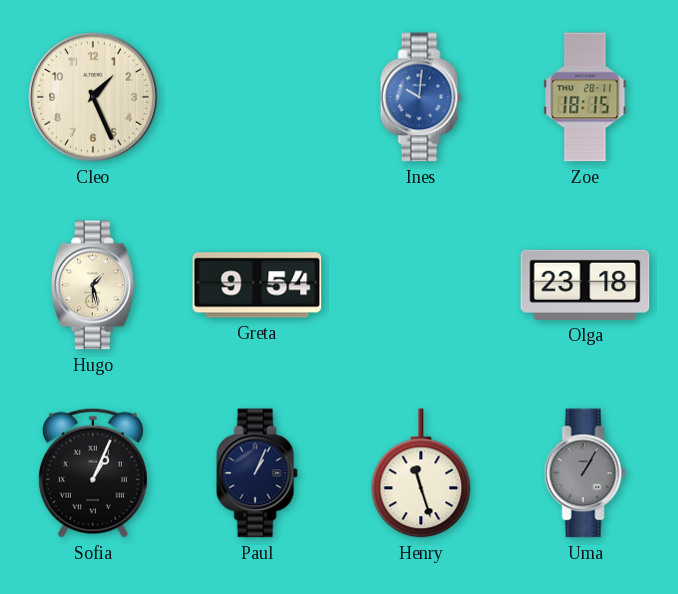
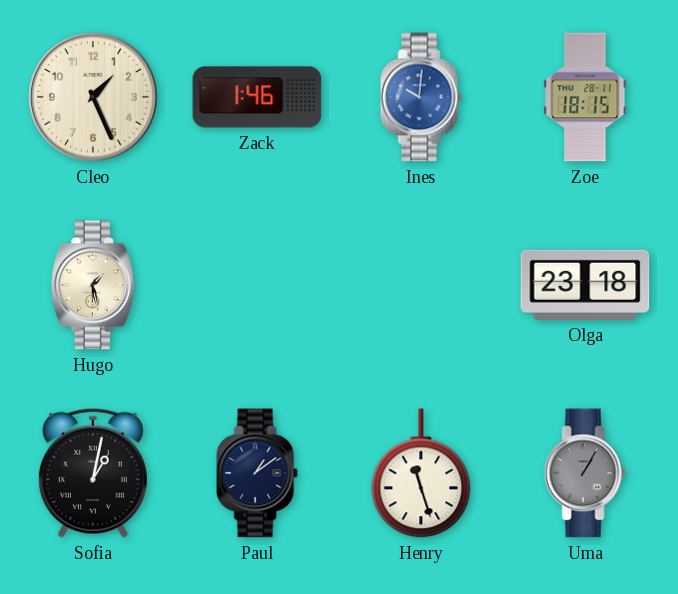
Zack: none -> 1:46 (257, 97)
Greta: 9:54 -> none (257, 285)
Sofia: 1:04 -> 1:02 (93, 473)
Paul: 1:04 -> 1:09 (257, 473)
